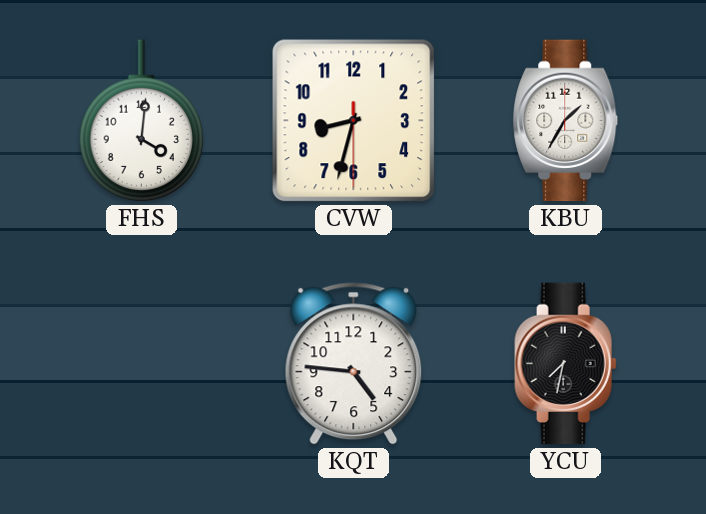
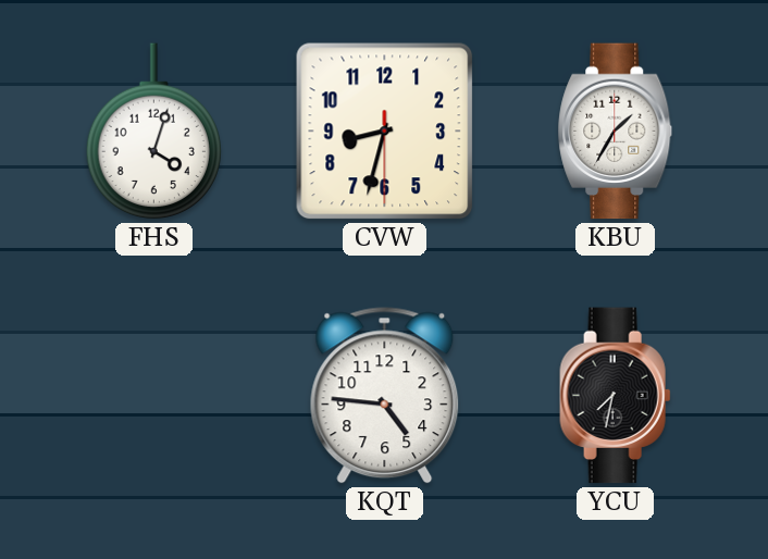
FHS: 4:01 -> 4:03 (153, 132)
